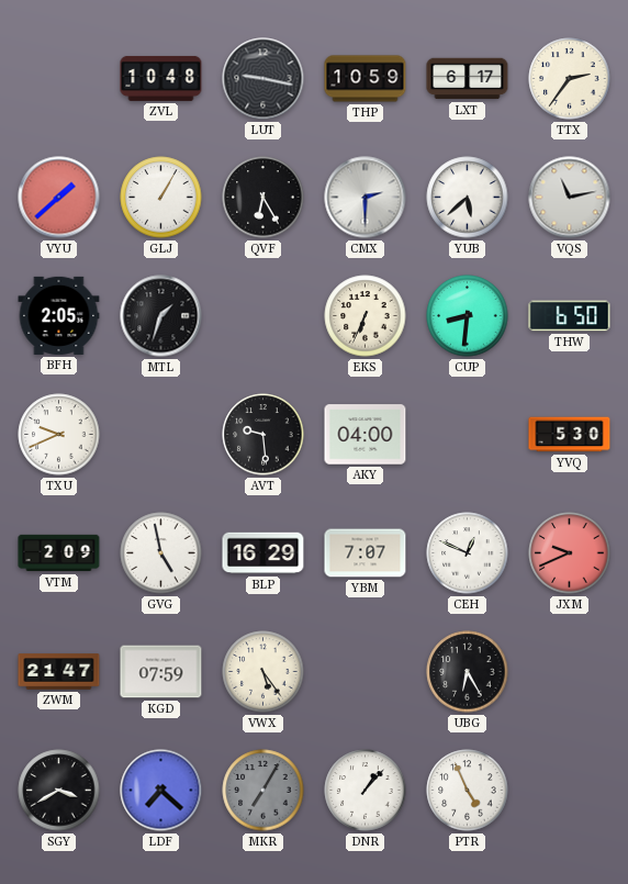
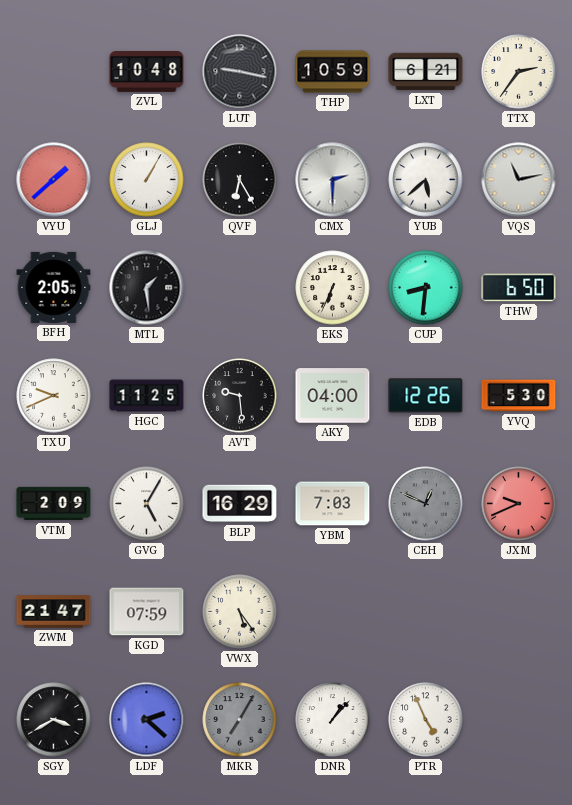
LXT: 6:17 -> 6:21 (426, 72)
MTL: 1:33 -> 1:29 (147, 288)
HGC: none -> 11:25 (147, 396)
EDB: none -> 12:26 (426, 396)
GVG: 4:58 -> 5:05 (147, 504)
YBM: 7:07 -> 7:03 (333, 504)
CEH dial: white -> grey (426, 504)
UBG: 6:25 -> none (468, 672)
LDF: 7:22 -> 2:22 (147, 720)
